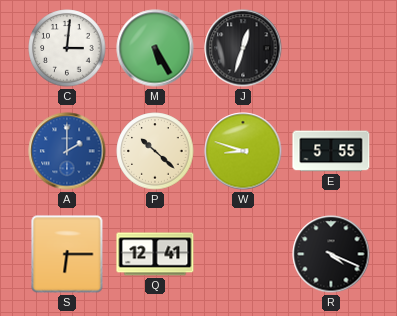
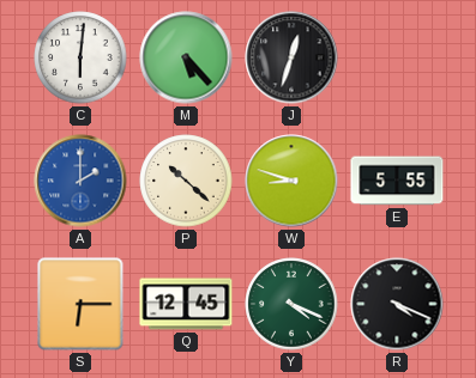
C: 3:01 -> 6:01 (80, 57)
M: 5:25 -> 5:23 (186, 57)
Q: 12:41 -> 12:45 (186, 304)
Y: none -> 4:19 (291, 304)
